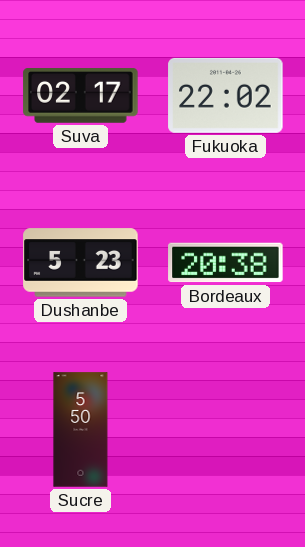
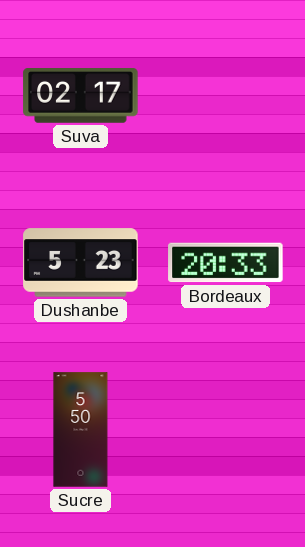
Fukuoka: 22:02 -> none (226, 95)
Bordeaux: 20:38 -> 20:33 (226, 263)
